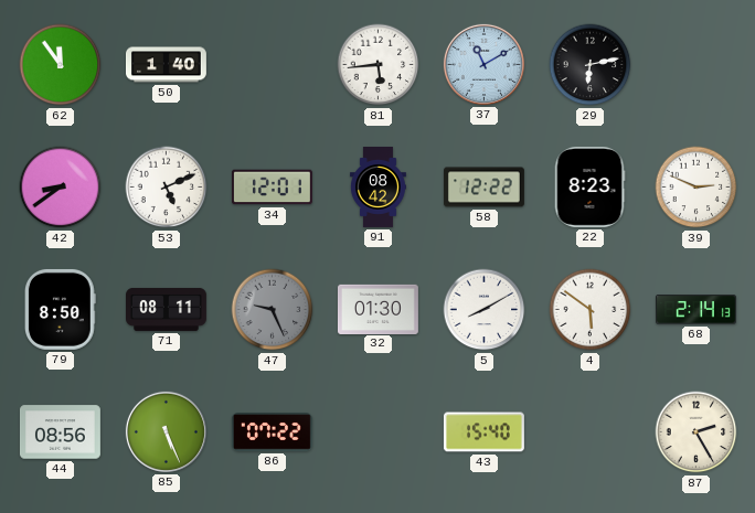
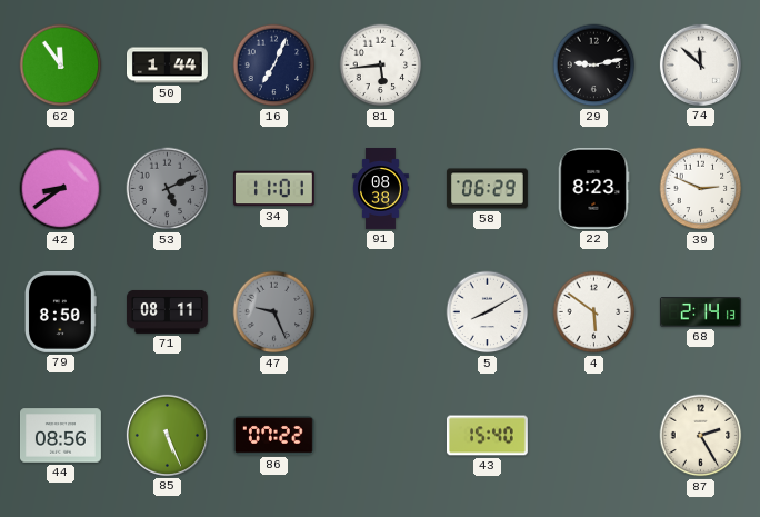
50: 1:40 -> 1:44 (168, 66)
16: none -> 7:04 (274, 66)
37: 11:10 -> none (483, 64)
29: 6:13 -> 9:13 (594, 66)
74: none -> 11:52 (700, 64)
53 dial: white -> grey (168, 189)
34: 12:01 -> 11:01 (273, 189)
91: 08:42 -> 08:38 (380, 189)
58: 12:22 -> 06:29 (487, 189)
32: 01:30 -> none (377, 309)
